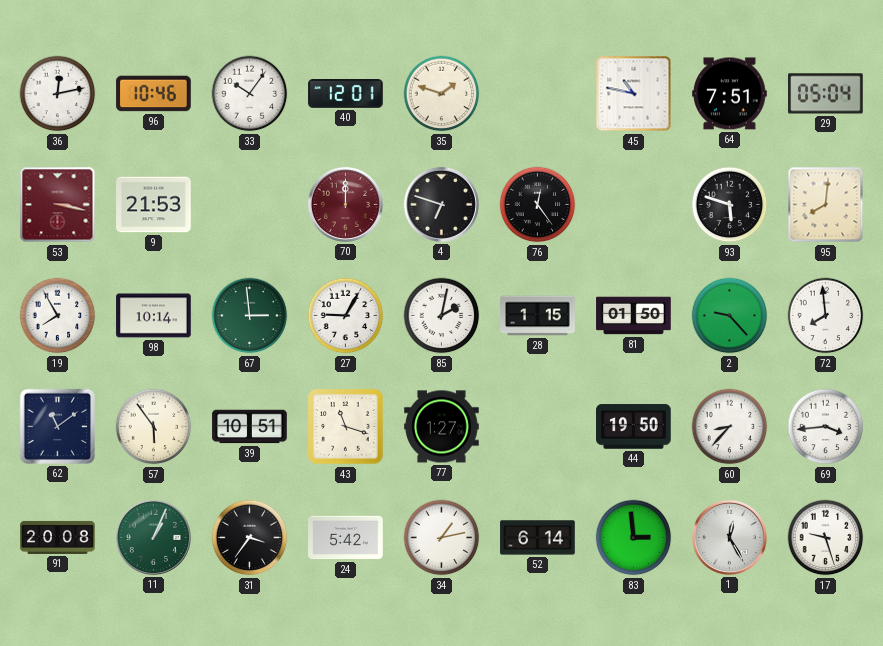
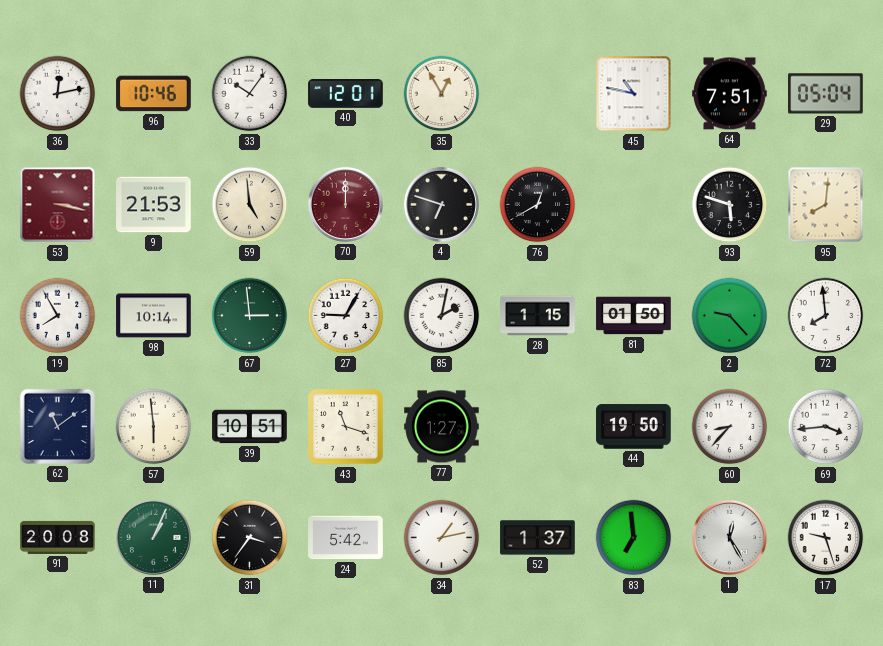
35: 1:48 -> 12:55 (442, 94)
59: none -> 4:59 (250, 205)
76: 12:24 -> 12:40 (538, 205)
57: 5:54 -> 5:59 (154, 427)
52: 6:14 -> 1:37 (538, 538)
83: 2:59 -> 6:59 (634, 538)
